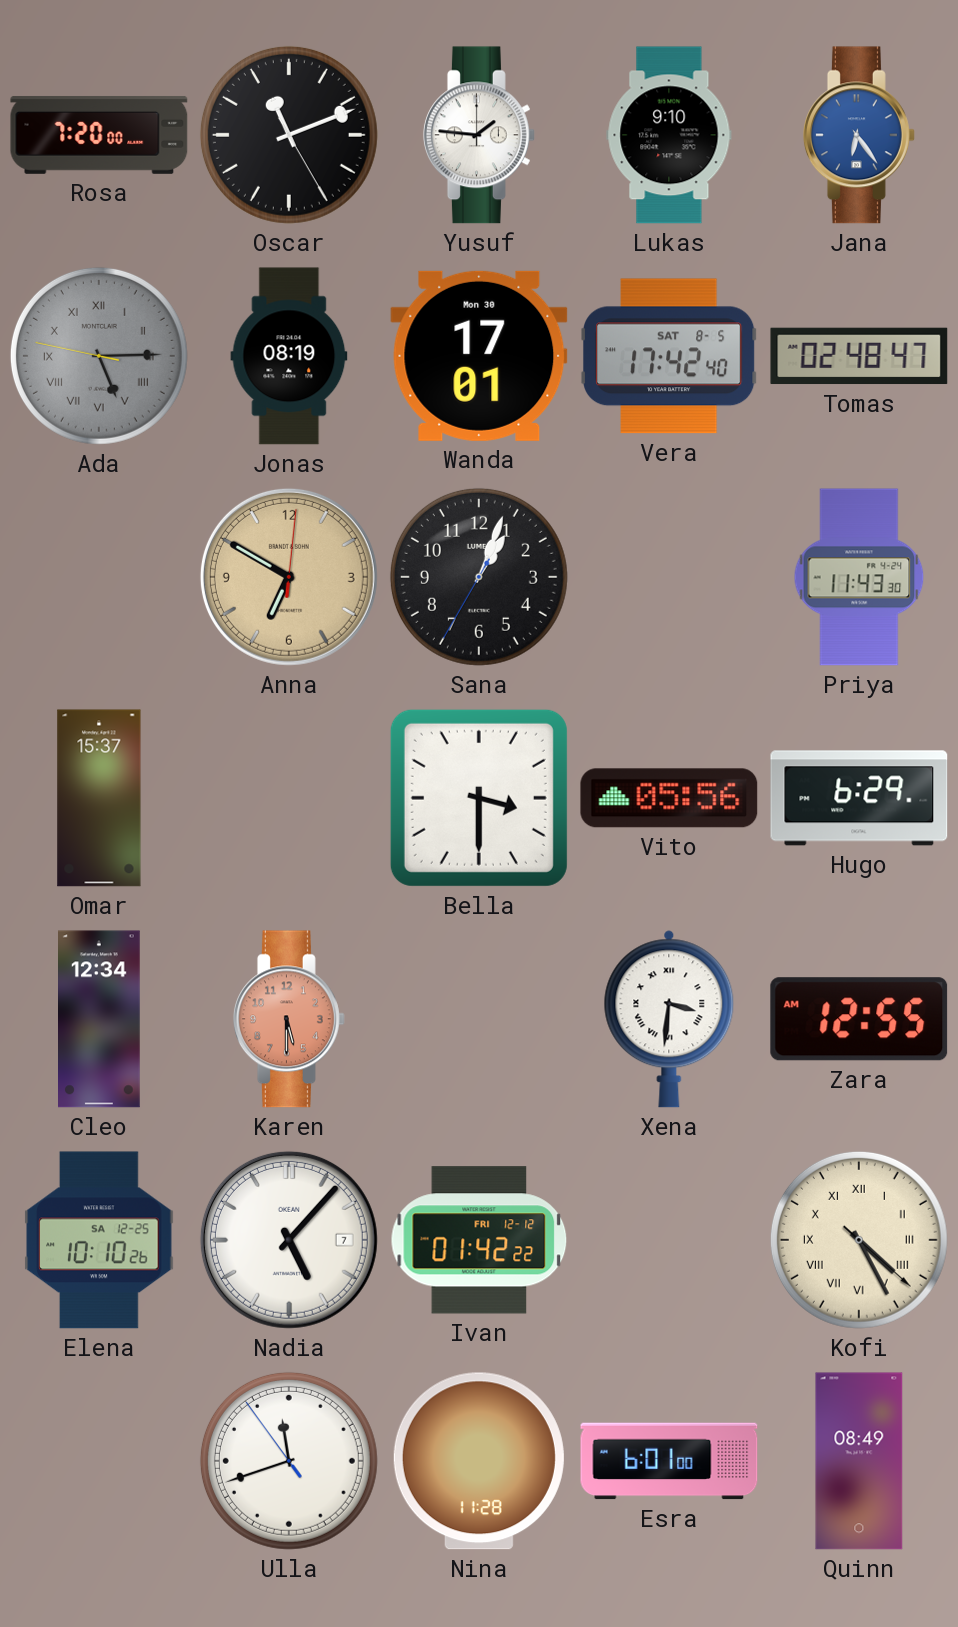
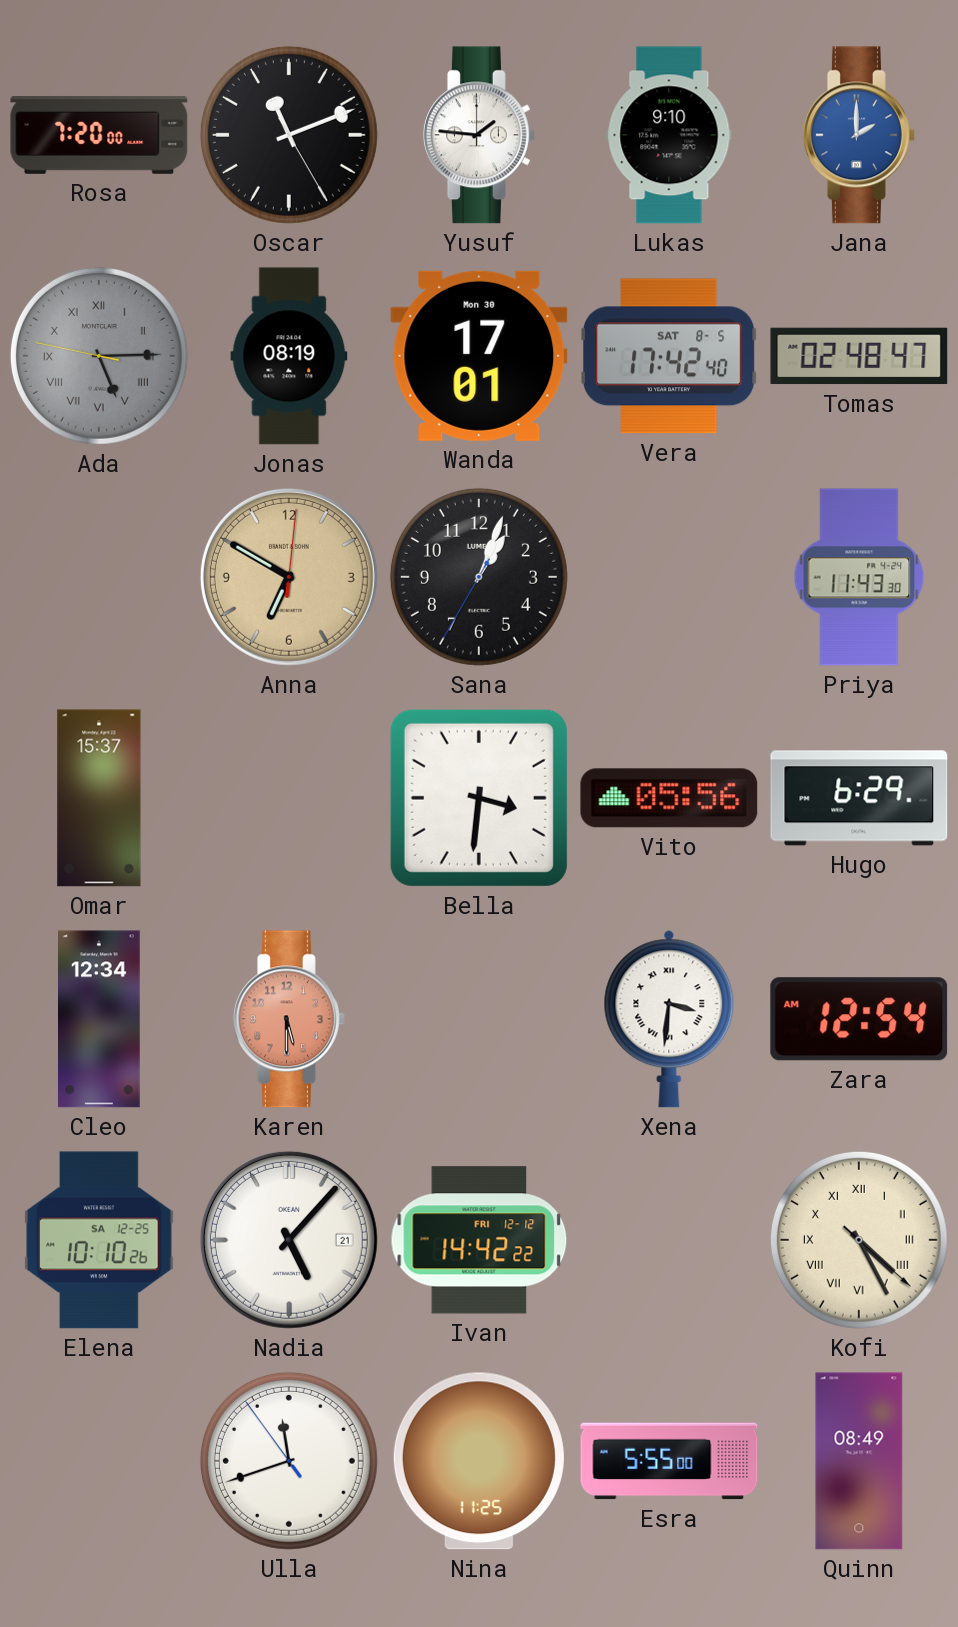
Jana: 6:24 -> 2:00 (859, 135)
Bella: 3:30 -> 3:31 (479, 798)
Zara: 12:55 -> 12:54 (859, 1019)
Nadia date: 7 -> 21 (289, 1240)
Ivan: 01:42 -> 14:42 (479, 1240)
Nina: 11:28 -> 11:25 (479, 1461)
Esra: 6:01 -> 5:55 (669, 1461)
